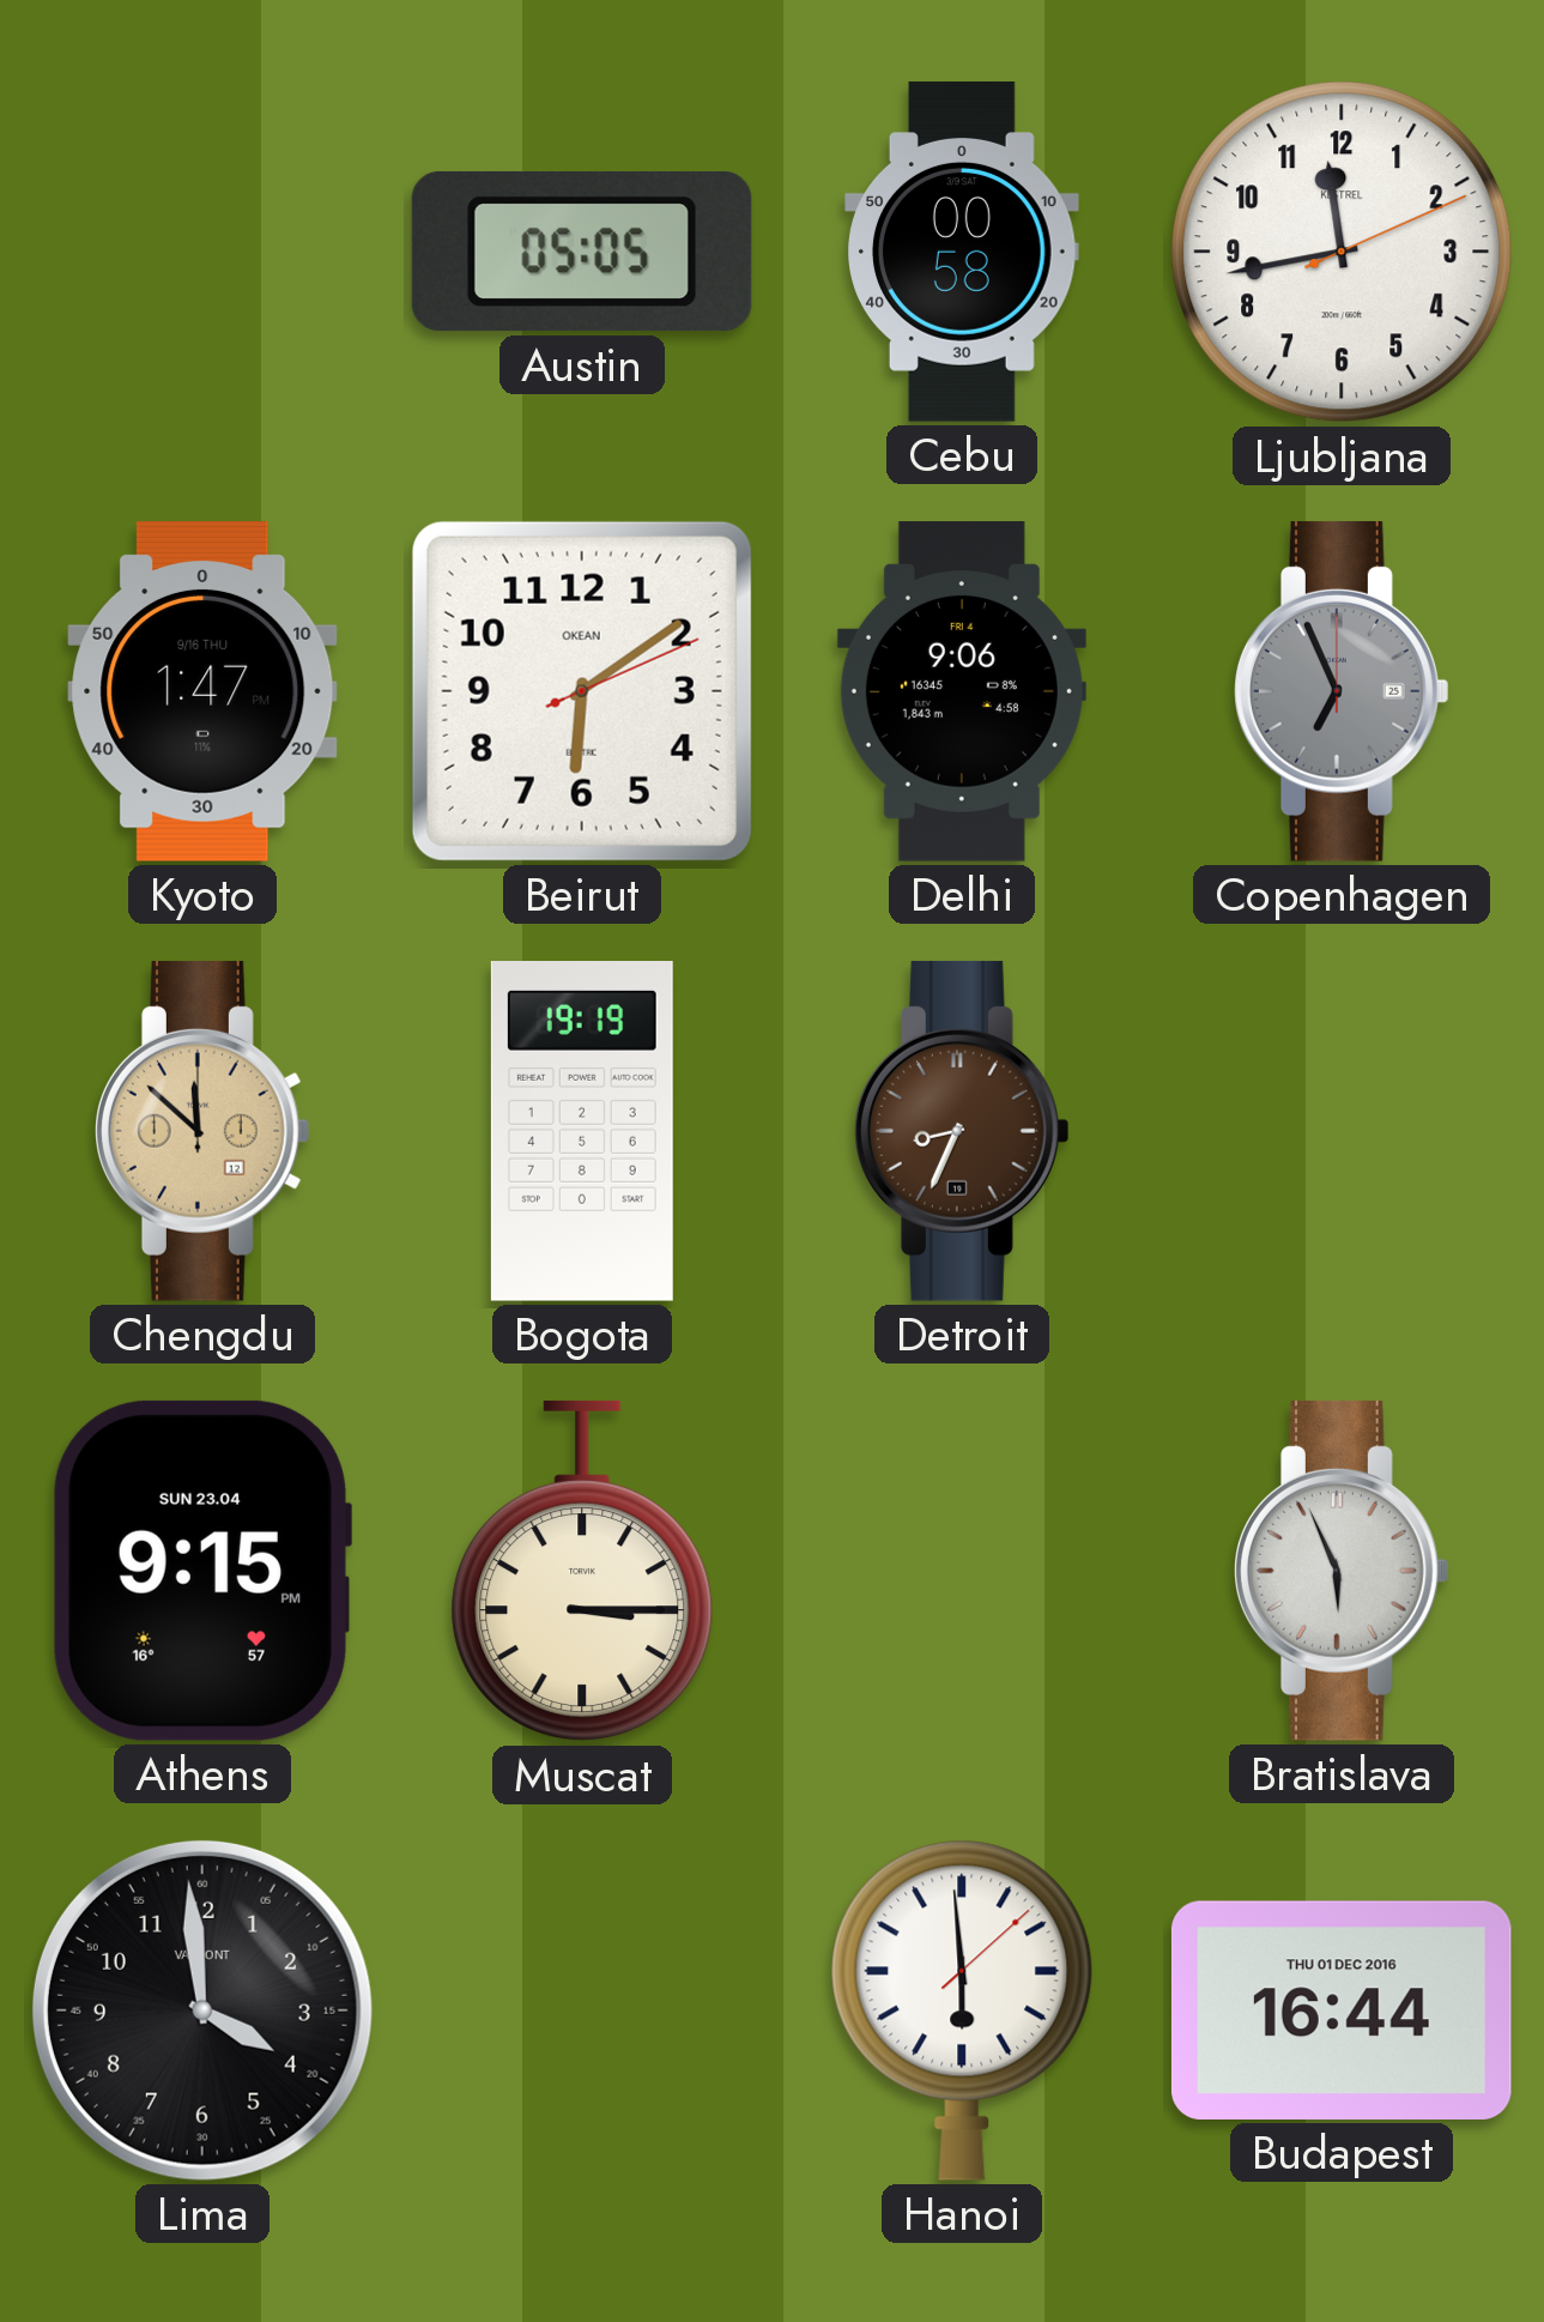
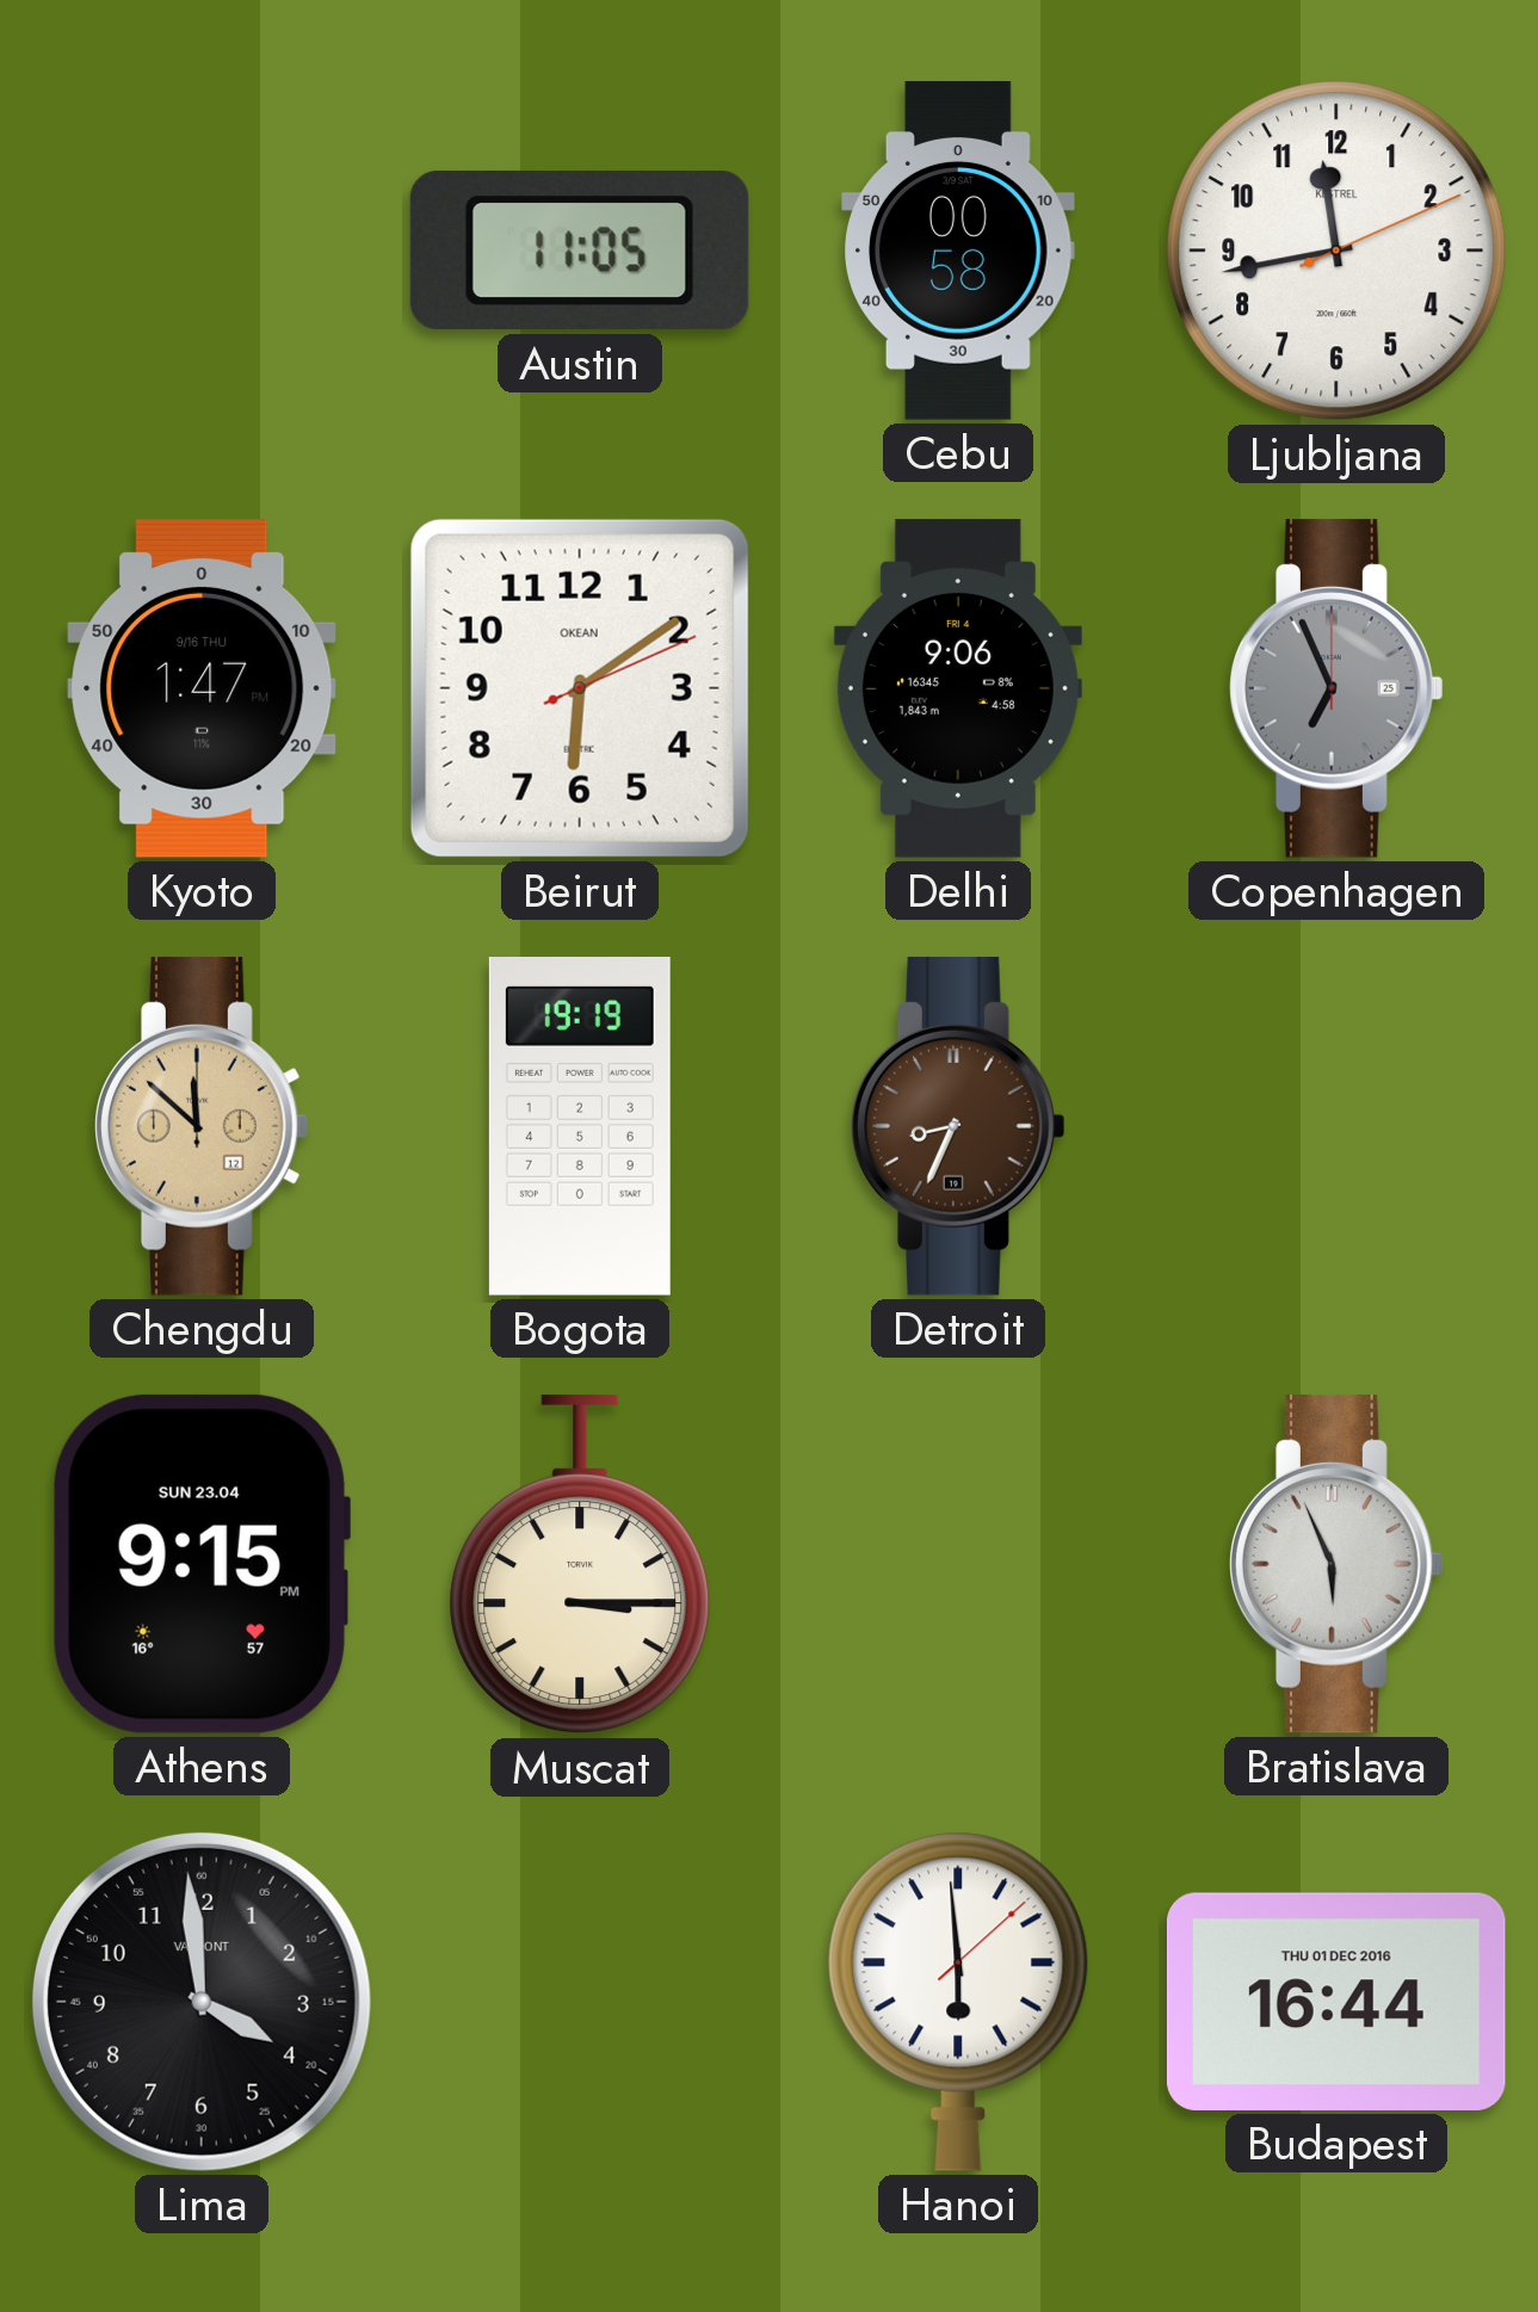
Austin: 05:05 -> 11:05 (580, 251)
